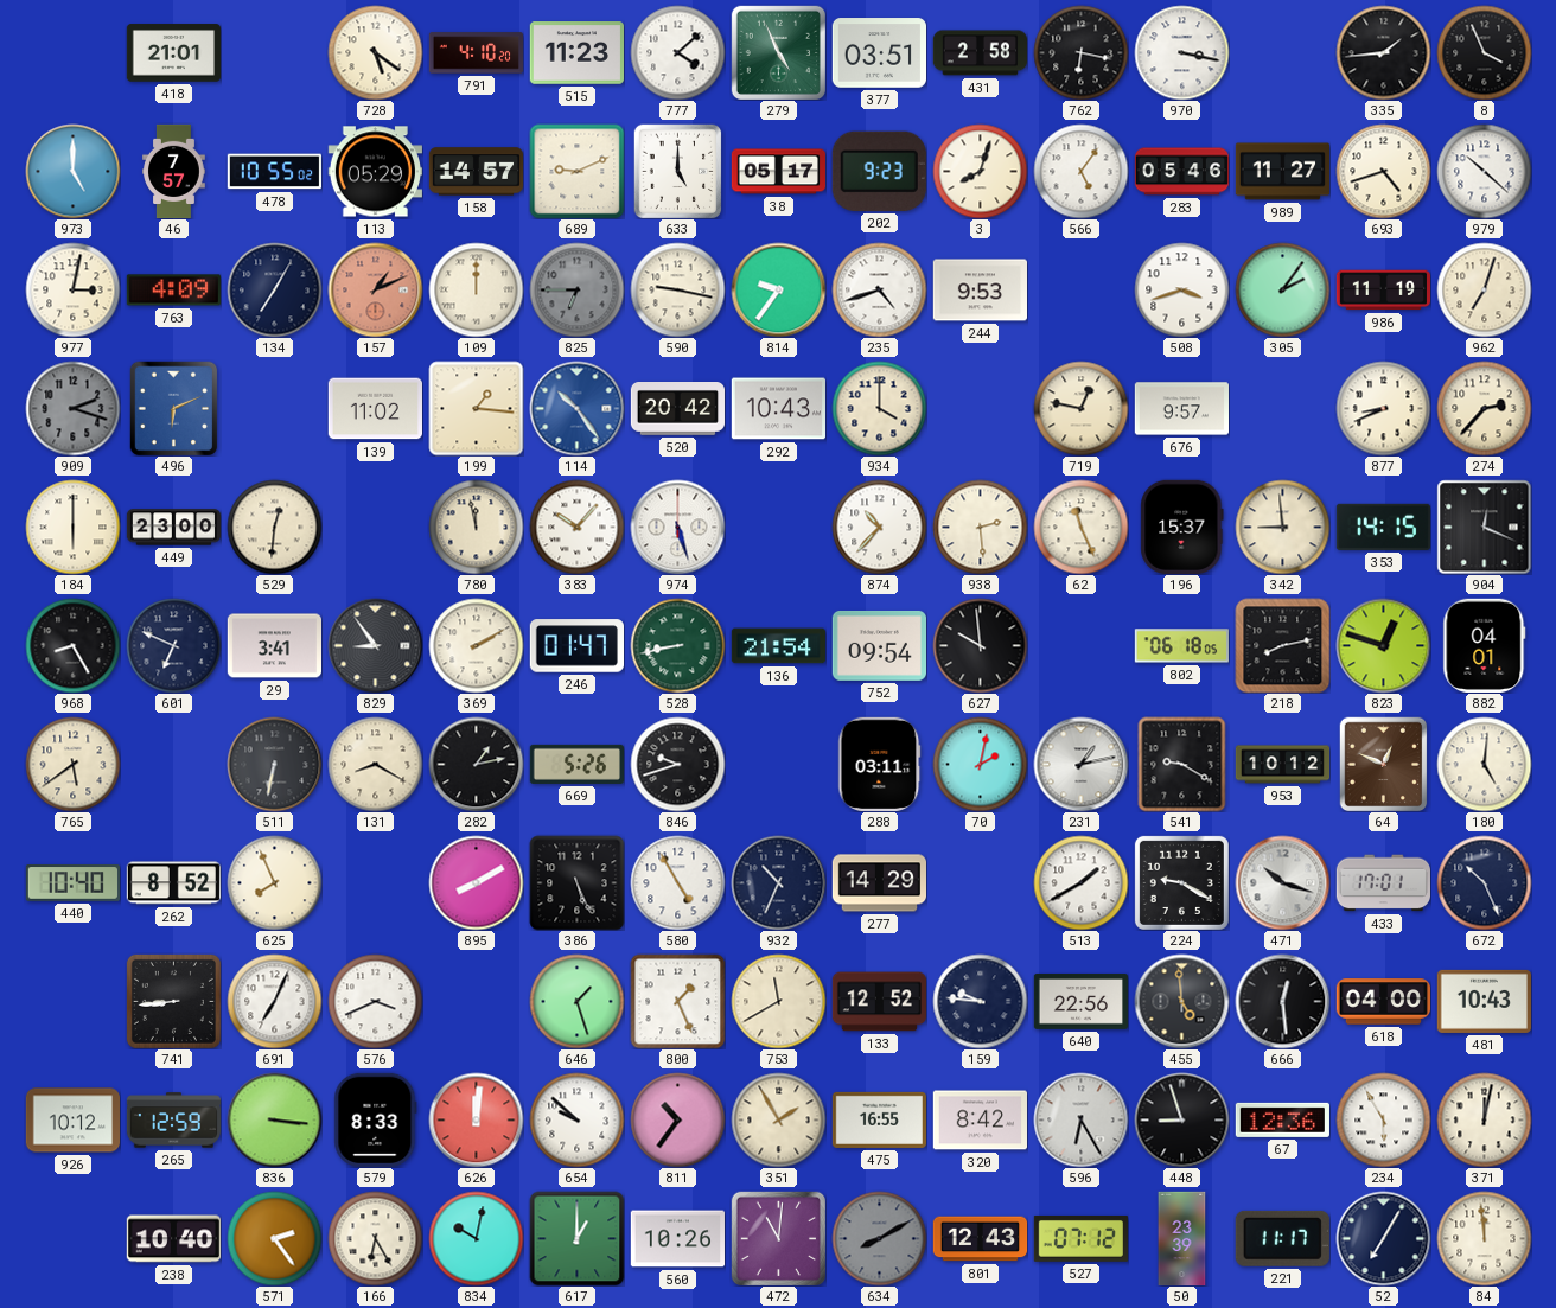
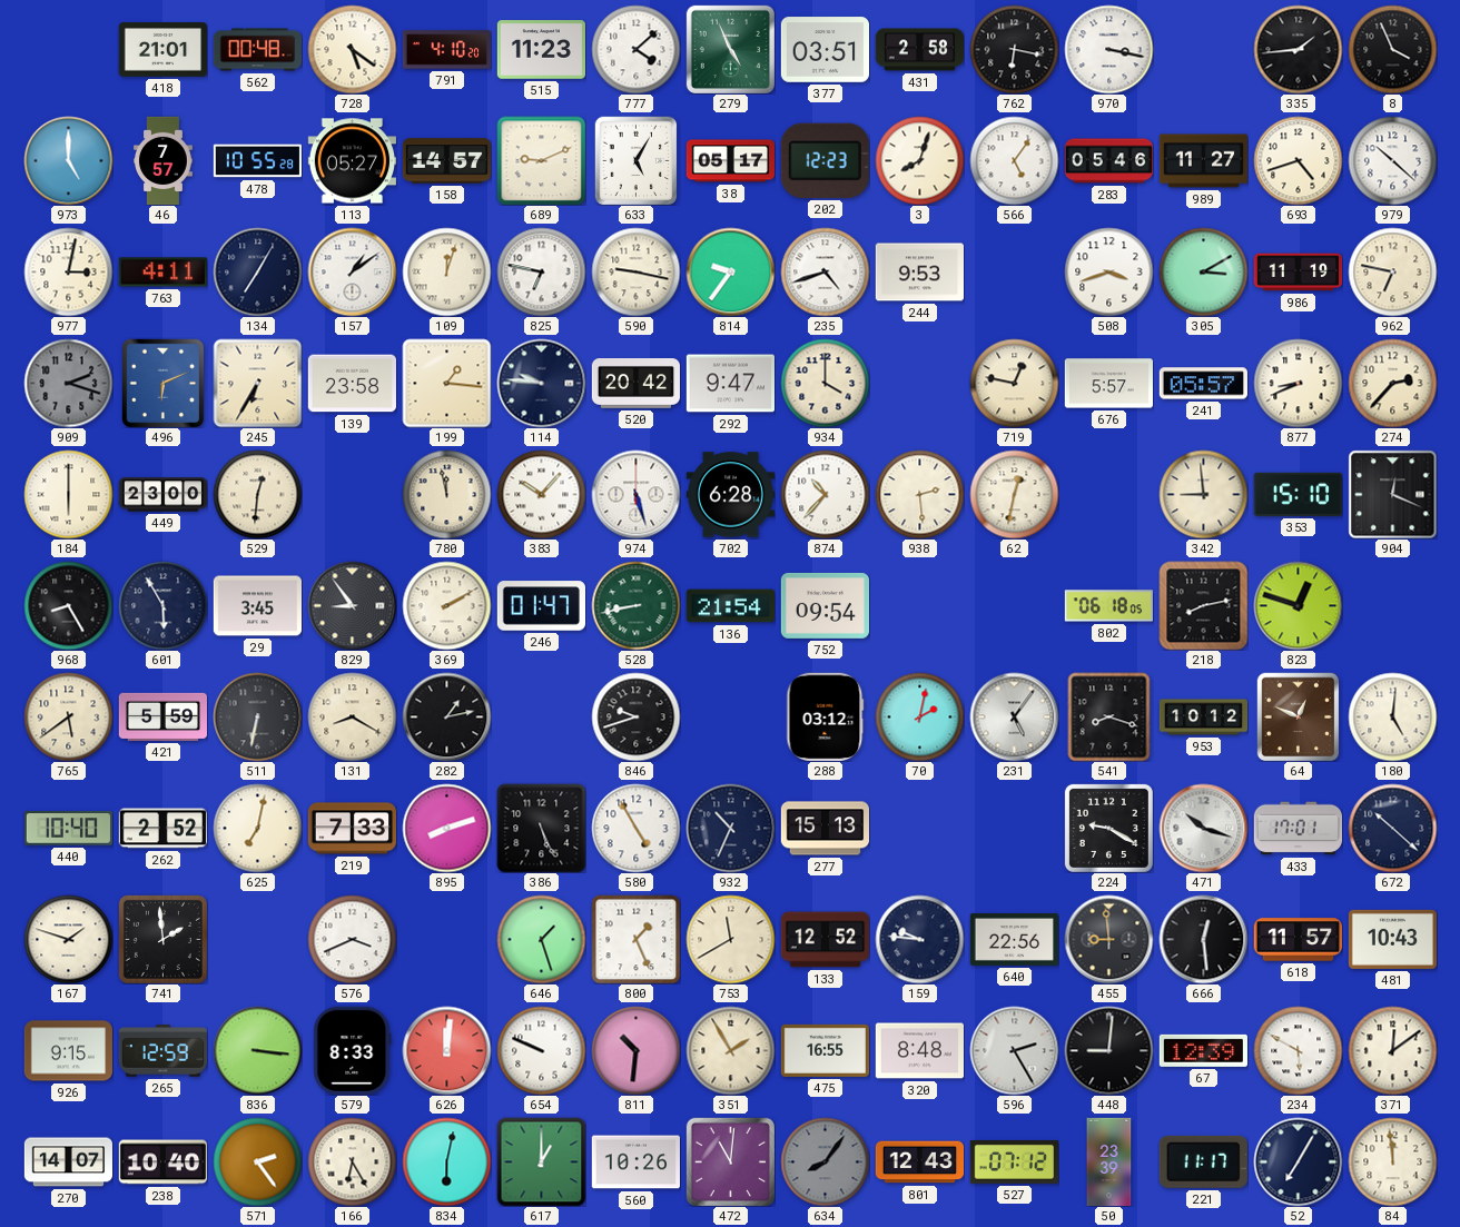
562: none -> 00:48 (257, 50)
478: 10:55:02 -> 10:55:28 (257, 161)
113: 05:29 -> 05:27 (352, 161)
633: 5:00 -> 5:05 (637, 160)
202: 9:23 -> 12:23 (825, 160)
763: 4:09 -> 4:11 (162, 273)
157: 1:11 -> 1:09 (352, 271)
157 dial: salmon -> white (352, 271)
109: 12:00 -> 12:03 (446, 271)
825: 6:45 -> 6:47 (541, 271)
825 dial: grey -> white (541, 271)
305: 2:06 -> 3:10 (1203, 271)
962: 7:03 -> 6:47 (1392, 271)
245: none -> 6:35 (257, 383)
139: 11:02 -> 23:58 (352, 384)
114: 10:24 -> 9:46 (541, 383)
114 dial: blue -> navy (541, 383)
292: 10:43 -> 9:47 (730, 384)
676: 9:57 -> 5:57 (1108, 384)
241: none -> 05:57 (1203, 384)
702: none -> 6:28 (730, 495)
62: 11:26 -> 12:32 (1014, 494)
196: 15:37 -> none (1182, 527)
353: 14:15 -> 15:10 (1298, 494)
601: 6:49 -> 5:55 (162, 605)
29: 3:41 -> 3:45 (257, 606)
627: 9:59 -> none (980, 645)
882: 04:01 -> none (1485, 645)
421: none -> 5:59 (162, 716)
669: 5:26 -> none (576, 764)
288: 03:11 -> 03:12 (826, 716)
231: 1:13 -> 5:06 (1014, 716)
541: 9:20 -> 8:18 (1109, 716)
262: 8:52 -> 2:52 (162, 829)
625: 7:56 -> 7:02 (257, 828)
219: none -> 7:33 (352, 829)
895: 8:10 -> 8:12 (446, 828)
277: 14:29 -> 15:13 (825, 829)
513: 1:40 -> none (1080, 882)
672: 10:26 -> 10:22 (1392, 828)
167: none -> 1:48 (68, 939)
741: 8:44 -> 1:59 (162, 939)
691: 7:04 -> none (274, 1001)
455: 4:59 -> 8:59 (1108, 939)
618: 04:00 -> 11:57 (1298, 940)
926: 10:12 -> 9:15 (68, 1051)
654: 9:52 -> 9:49 (541, 1050)
811: 10:36 -> 10:31 (635, 1050)
320: 8:42 -> 8:48 (919, 1051)
596: 6:25 -> 2:25 (1014, 1050)
448: 8:57 -> 9:01 (1108, 1050)
67: 12:36 -> 12:39 (1203, 1050)
234: 5:55 -> 5:50 (1298, 1050)
371: 12:02 -> 12:09 (1392, 1050)
270: none -> 14:07 (68, 1162)
834: 10:02 -> 6:02 (446, 1161)
634: 8:10 -> 8:06 (825, 1161)
